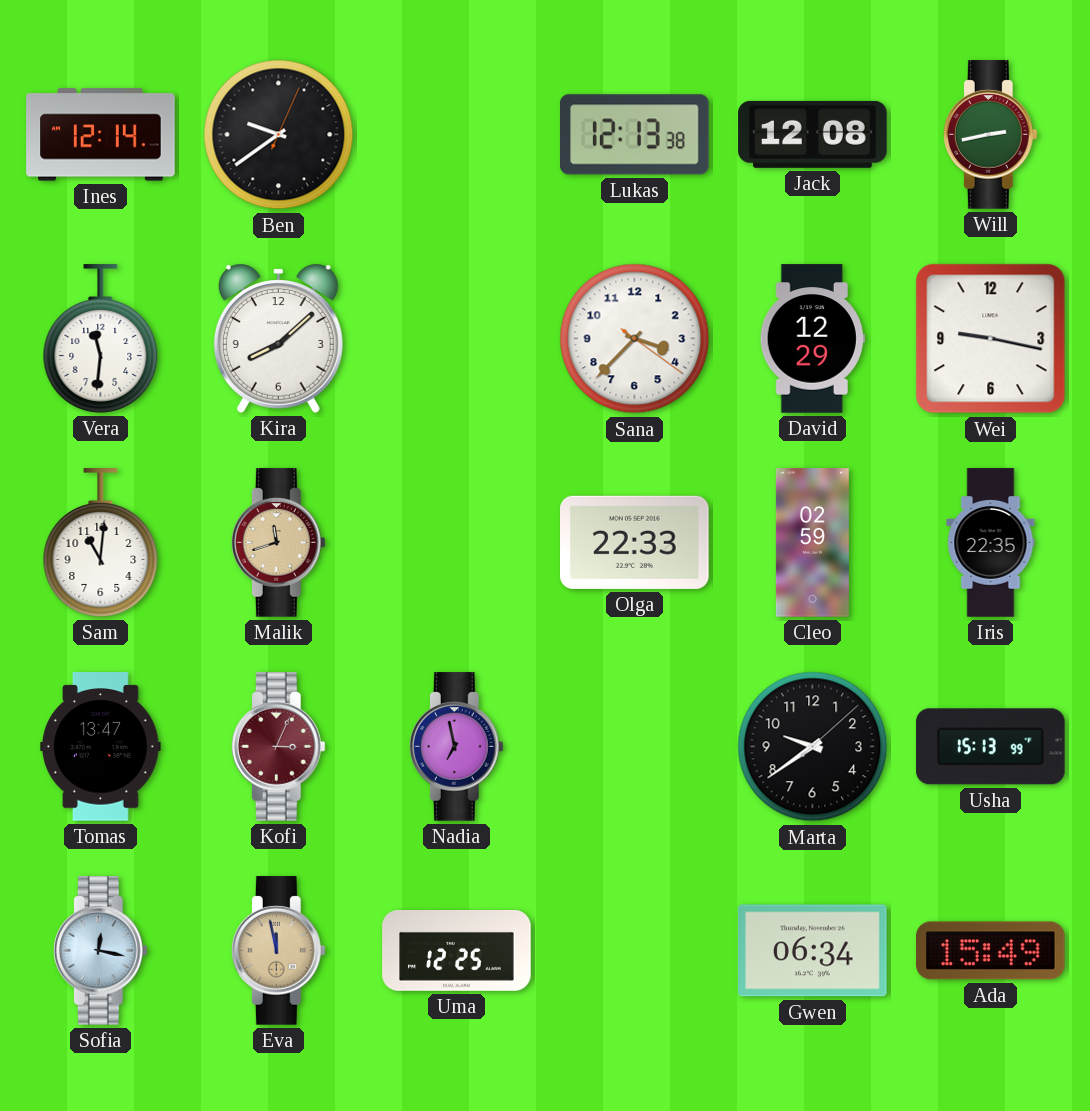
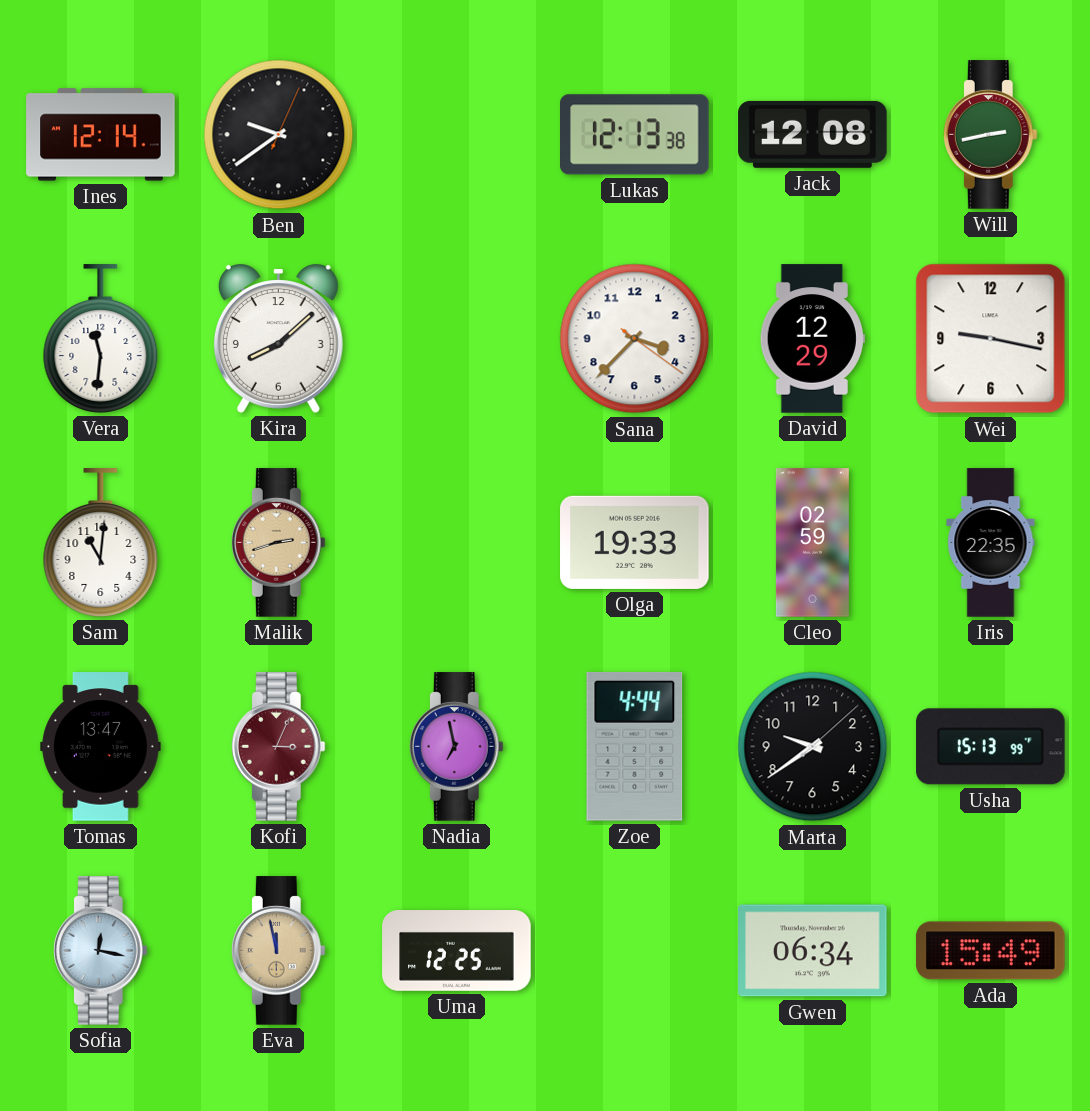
Malik: 11:42 -> 2:42 (278, 543)
Olga: 22:33 -> 19:33 (635, 542)
Zoe: none -> 4:44 (635, 746)
